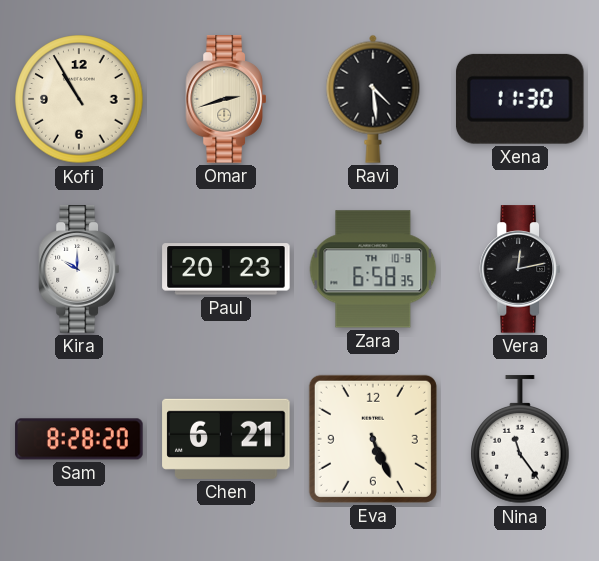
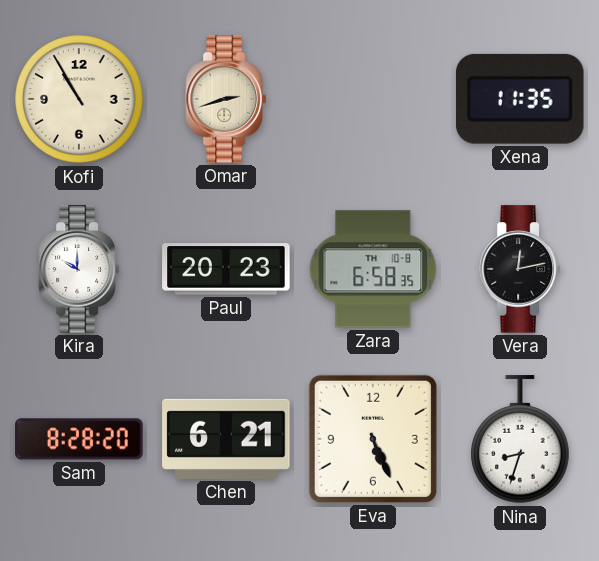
Ravi: 4:29 -> none (373, 99)
Xena: 11:30 -> 11:35 (520, 99)
Nina: 11:24 -> 8:33 (520, 440)
